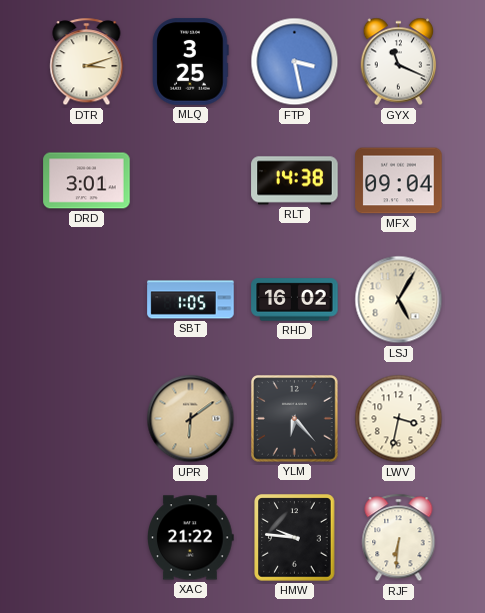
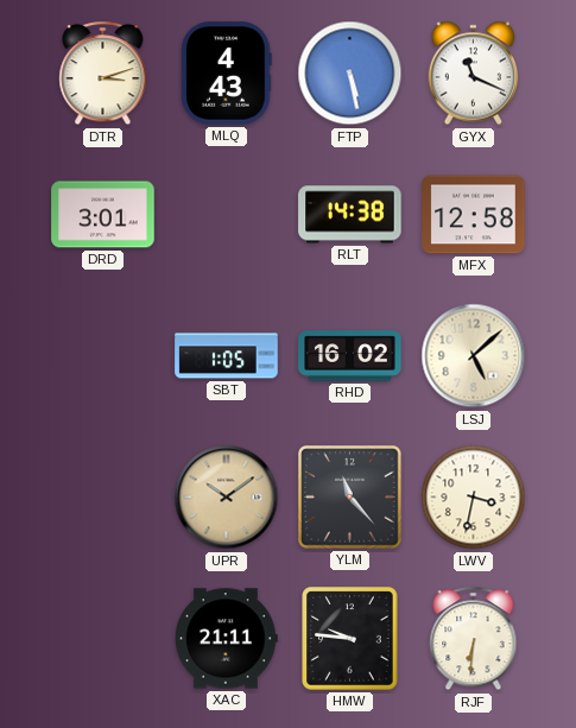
MLQ: 3:25 -> 4:43 (227, 74)
FTP: 3:28 -> 5:28 (350, 74)
MFX: 09:04 -> 12:58 (474, 215)
LSJ: 5:05 -> 5:08 (474, 356)
UPR: 6:09 -> 10:09 (227, 498)
YLM: 6:23 -> 11:23 (350, 498)
XAC: 21:22 -> 21:11 (227, 639)
